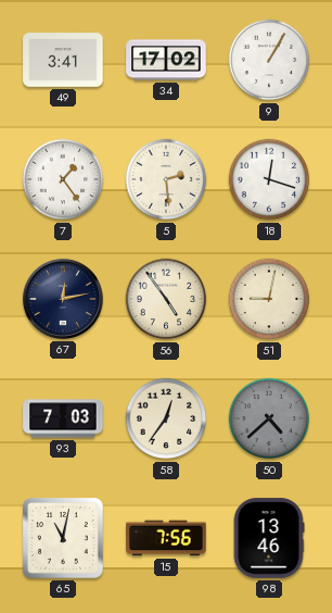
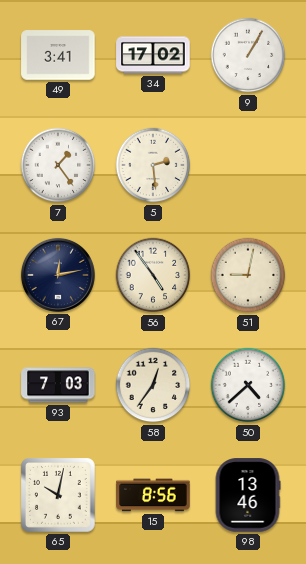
18: 12:18 -> none (269, 179)
50 dial: grey -> white (248, 385)
65: 11:02 -> 10:02 (59, 496)
15: 7:56 -> 8:56 (153, 495)
